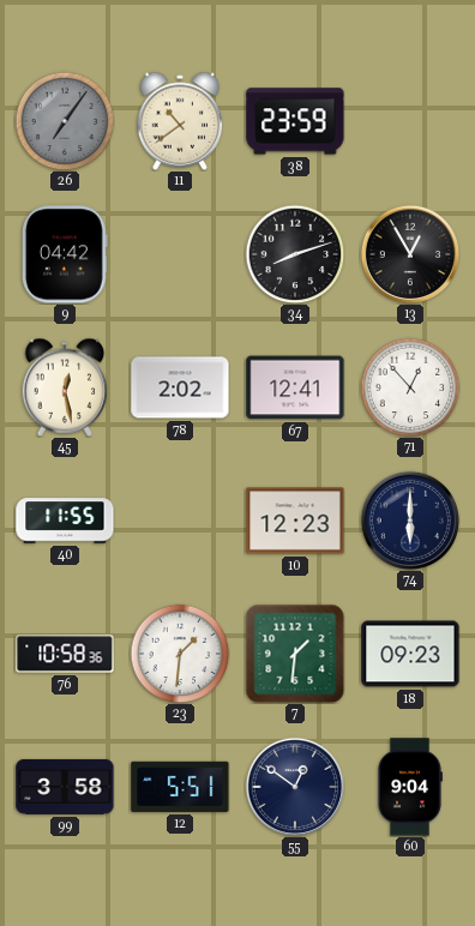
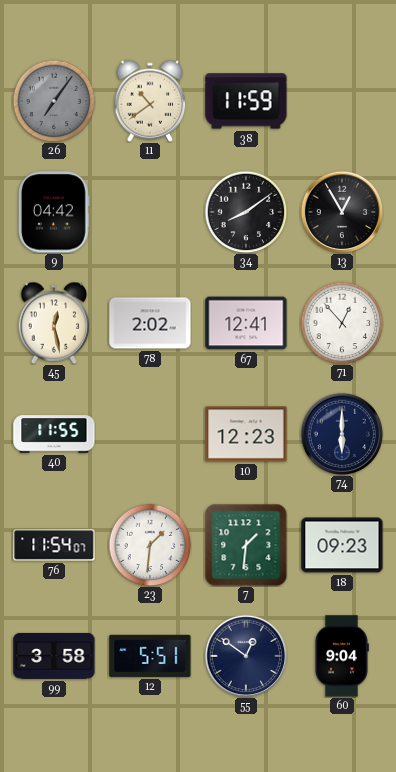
38: 23:59 -> 11:59 (246, 101)
34: 8:12 -> 8:09 (246, 212)
76: 10:58 -> 11:54 (54, 545)
